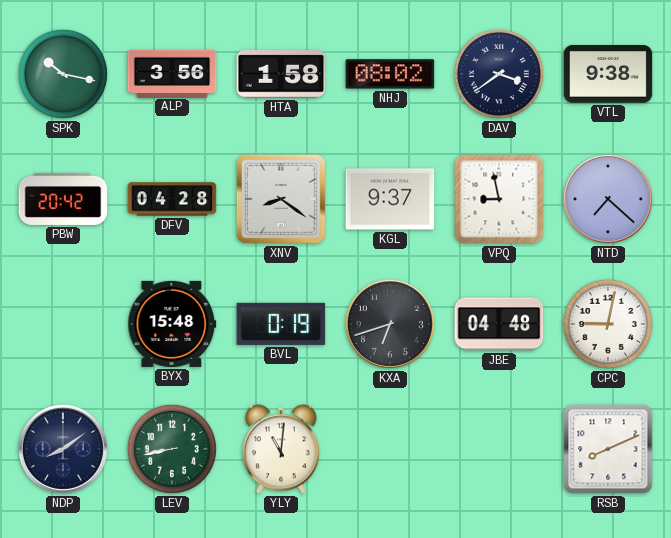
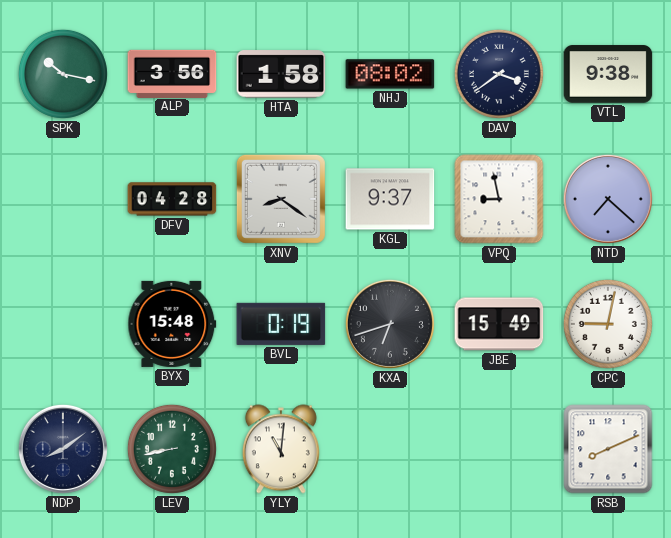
PBW: 20:42 -> none (63, 199)
JBE: 04:48 -> 15:49 (499, 324)
